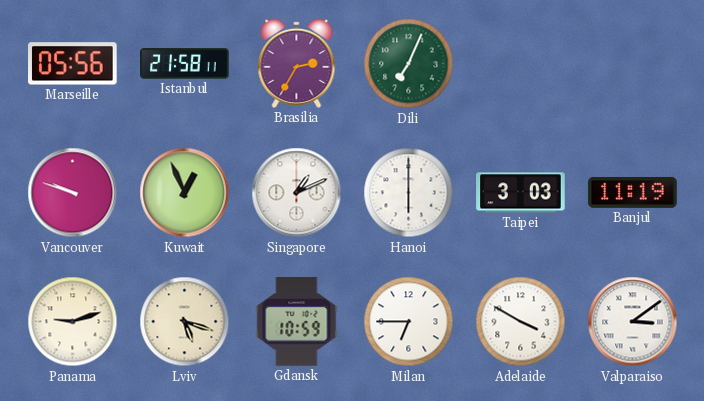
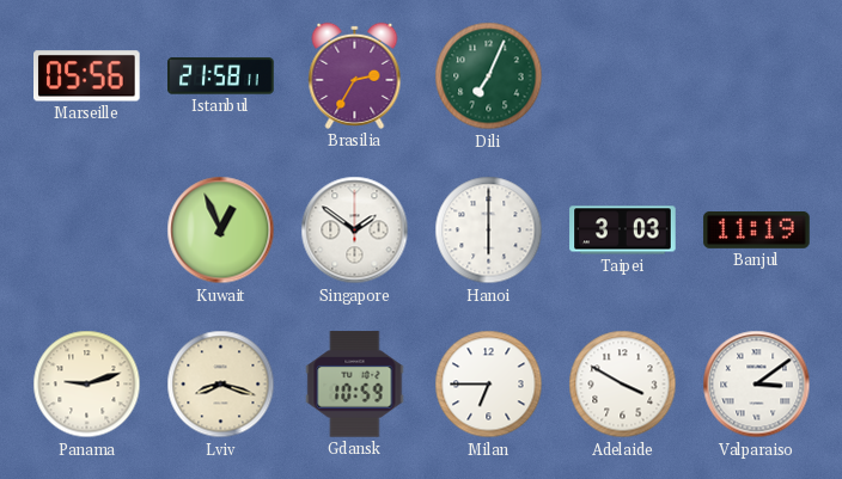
Vancouver: 9:48 -> none (73, 193)
Singapore: 1:11 -> 1:51 (355, 231)
Lviv: 5:18 -> 8:18 (221, 385)
